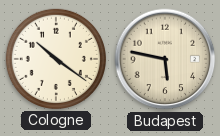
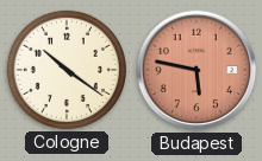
Budapest dial: cream -> salmon (196, 70)
